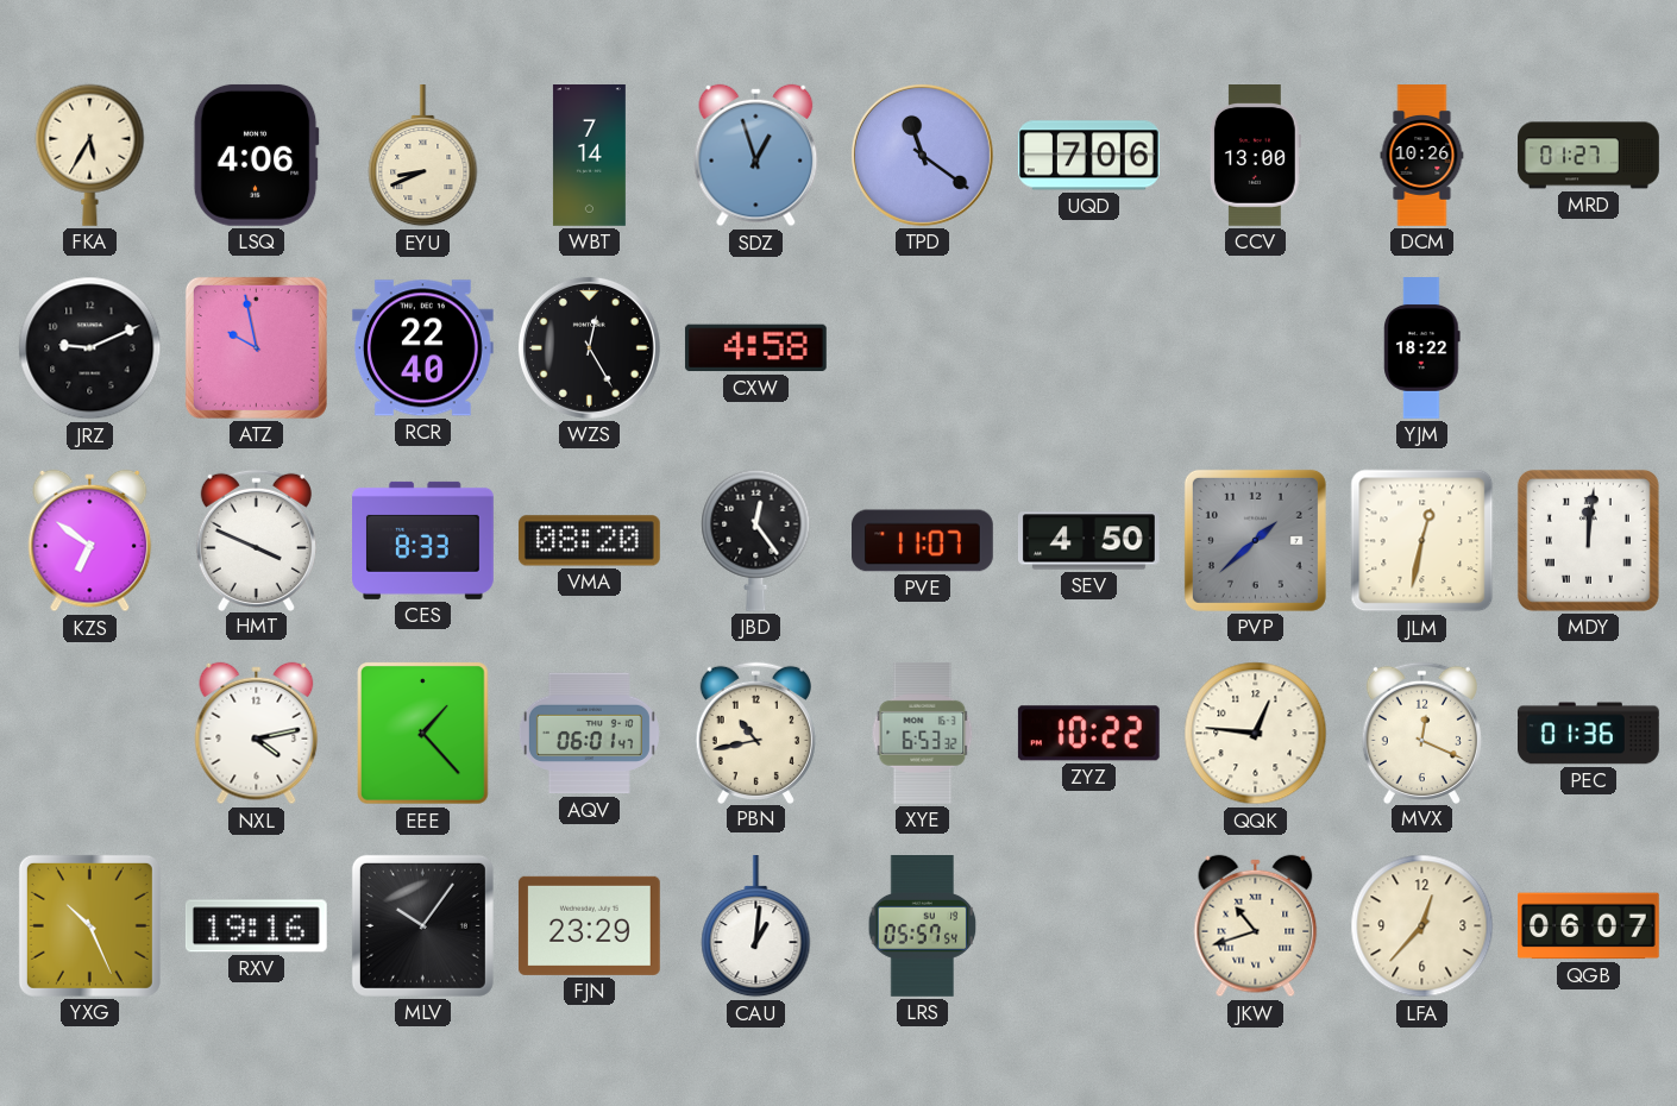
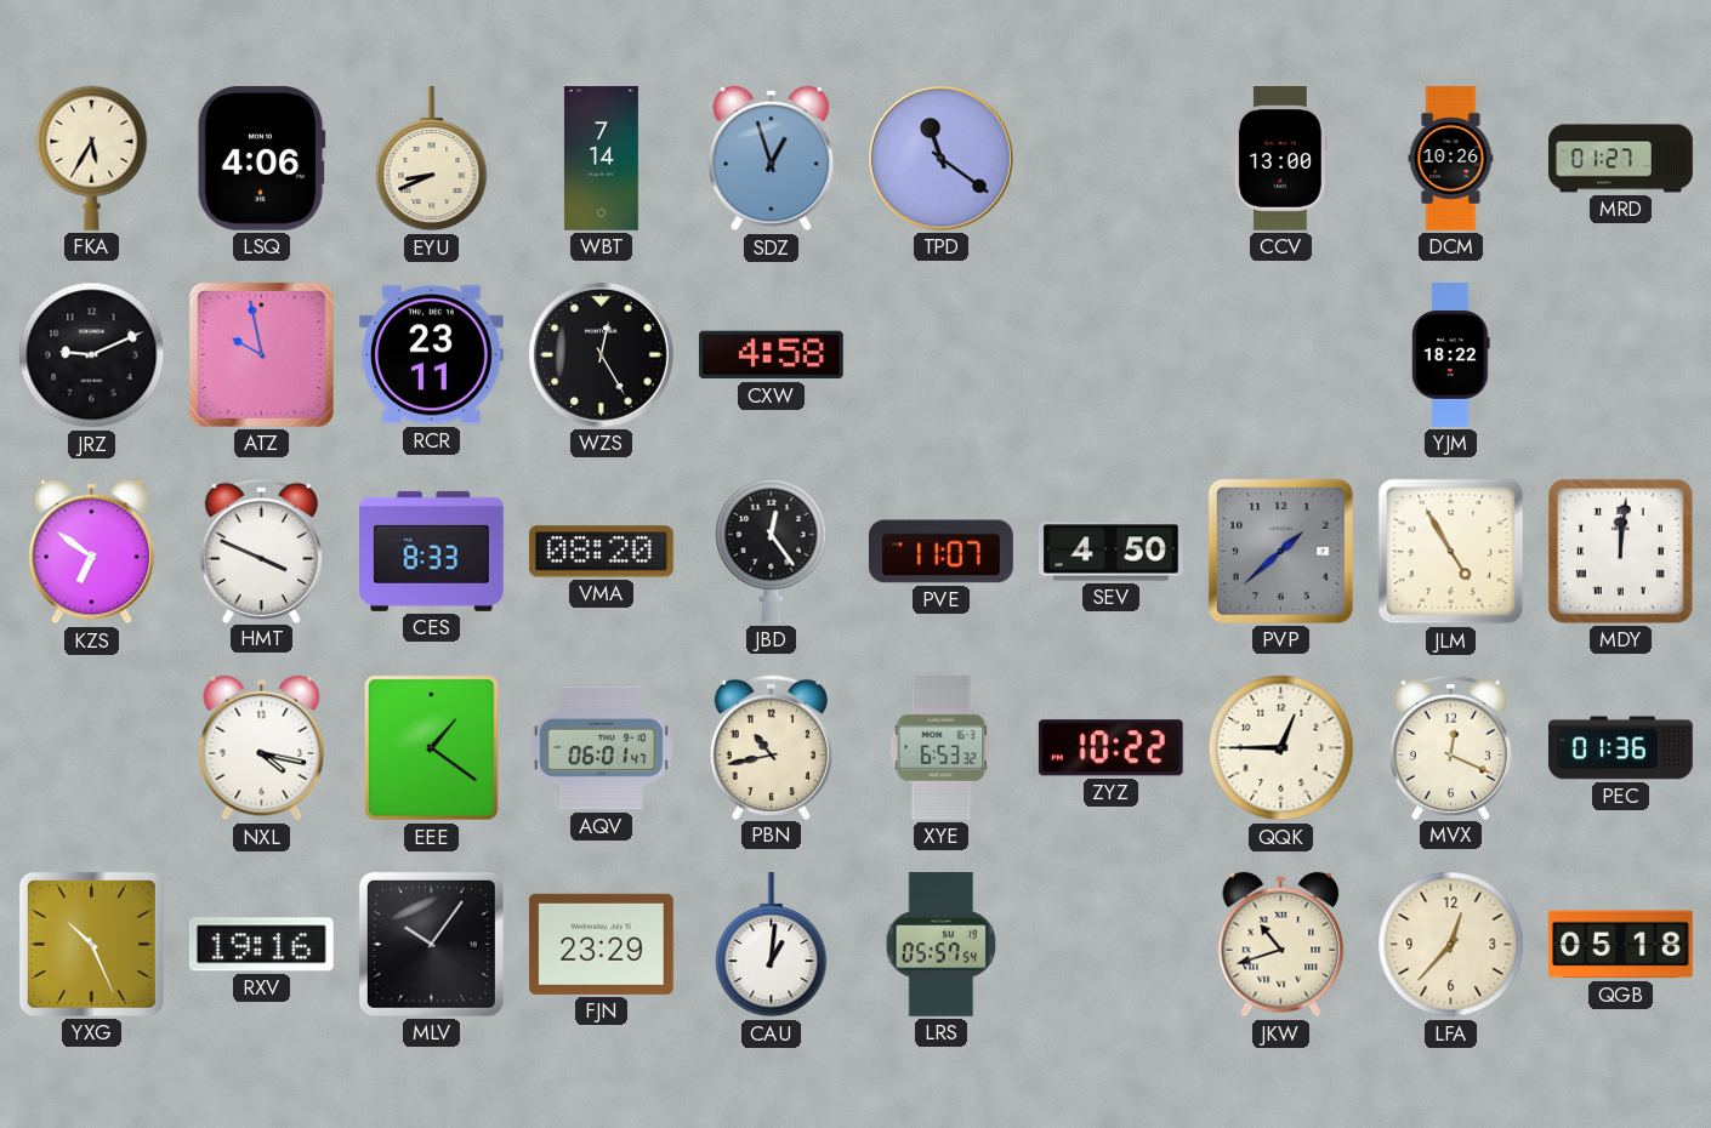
UQD: 7:06 -> none (1088, 156)
RCR: 22:40 -> 23:11 (431, 355)
JLM: 12:32 -> 4:55 (1451, 552)
NXL: 4:13 -> 4:17 (262, 748)
EEE: 1:23 -> 1:21 (432, 748)
QQK: 12:46 -> 12:45 (1281, 748)
QGB: 06:07 -> 05:18 (1620, 945)
